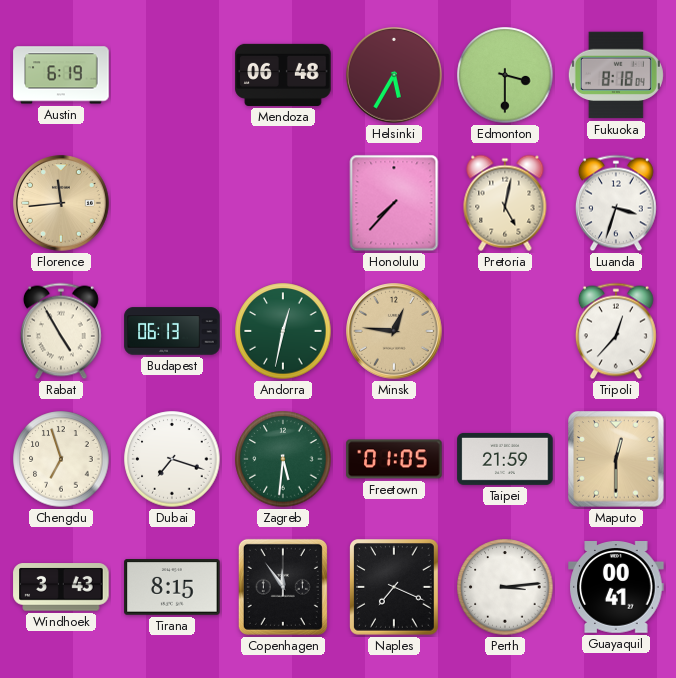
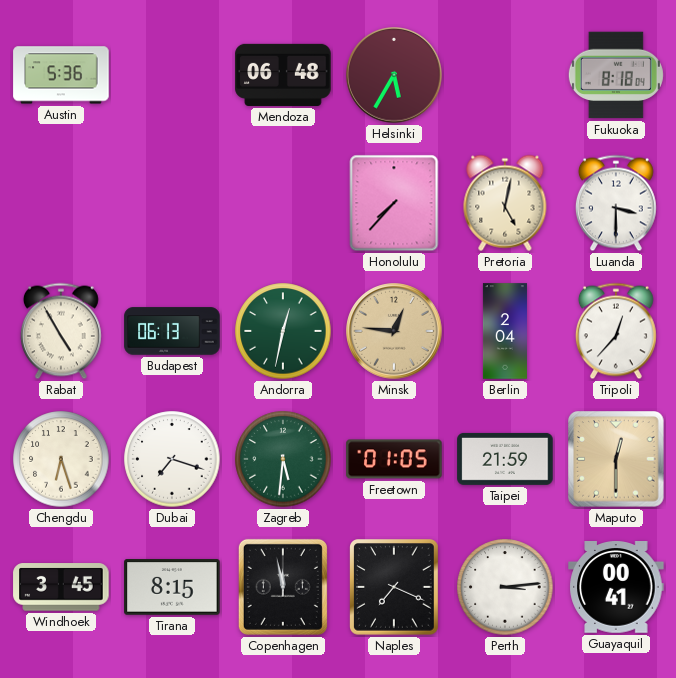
Austin: 6:19 -> 5:36 (61, 75)
Edmonton: 3:30 -> none (505, 75)
Florence: 11:44 -> none (61, 203)
Luanda: 3:33 -> 3:30 (616, 203)
Berlin: none -> 2:04 (505, 331)
Chengdu: 6:57 -> 6:27 (61, 459)
Windhoek: 3:43 -> 3:45 (61, 587)
Copenhagen: 11:54 -> 11:58 (283, 587)
